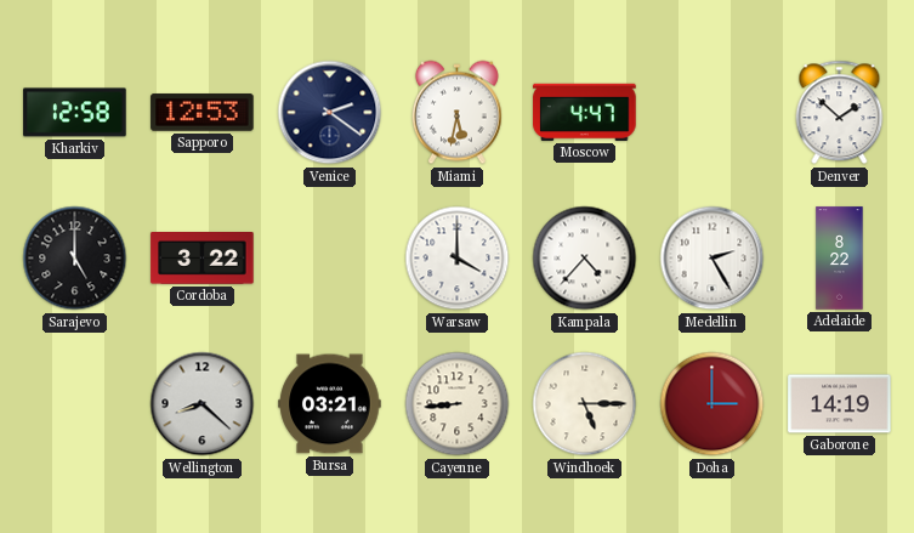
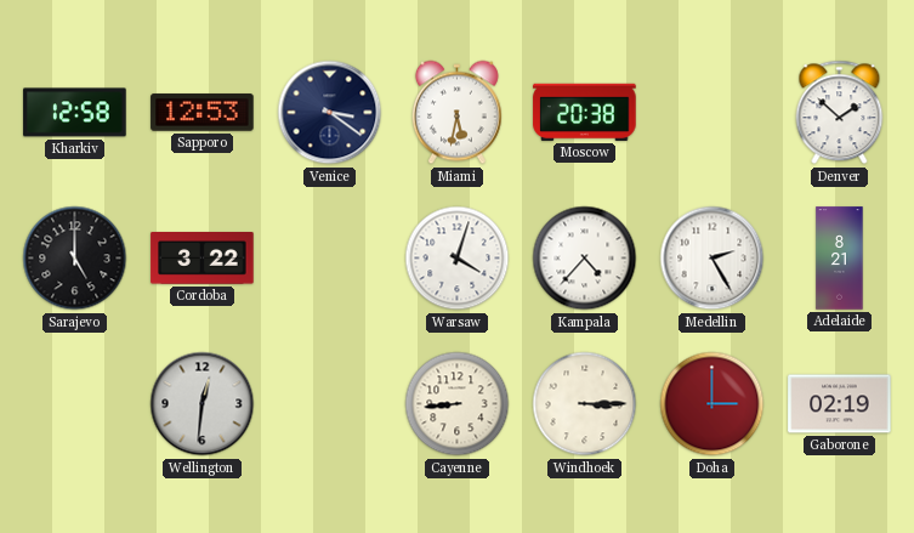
Venice: 2:21 -> 3:21 (330, 113)
Moscow: 4:47 -> 20:38 (585, 112)
Warsaw: 4:00 -> 4:03 (458, 259)
Adelaide: 8:22 -> 8:21 (840, 259)
Wellington: 8:22 -> 12:31 (203, 404)
Bursa: 03:21 -> none (330, 404)
Windhoek: 5:15 -> 3:15 (585, 404)
Gaborone: 14:19 -> 02:19 (840, 404)
